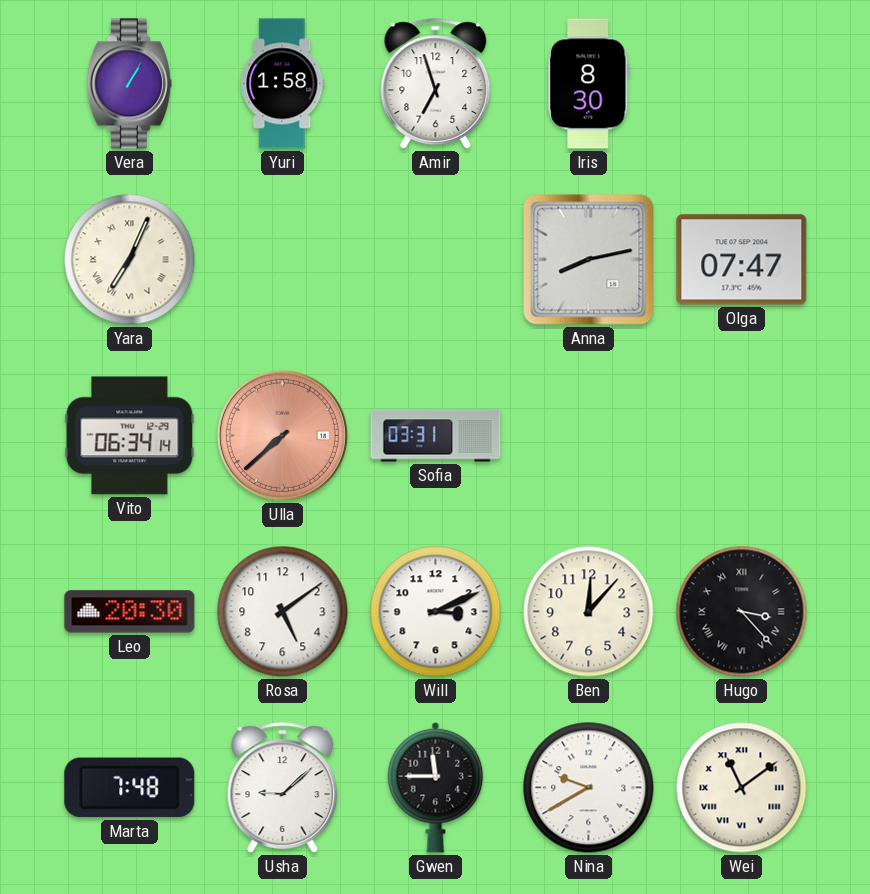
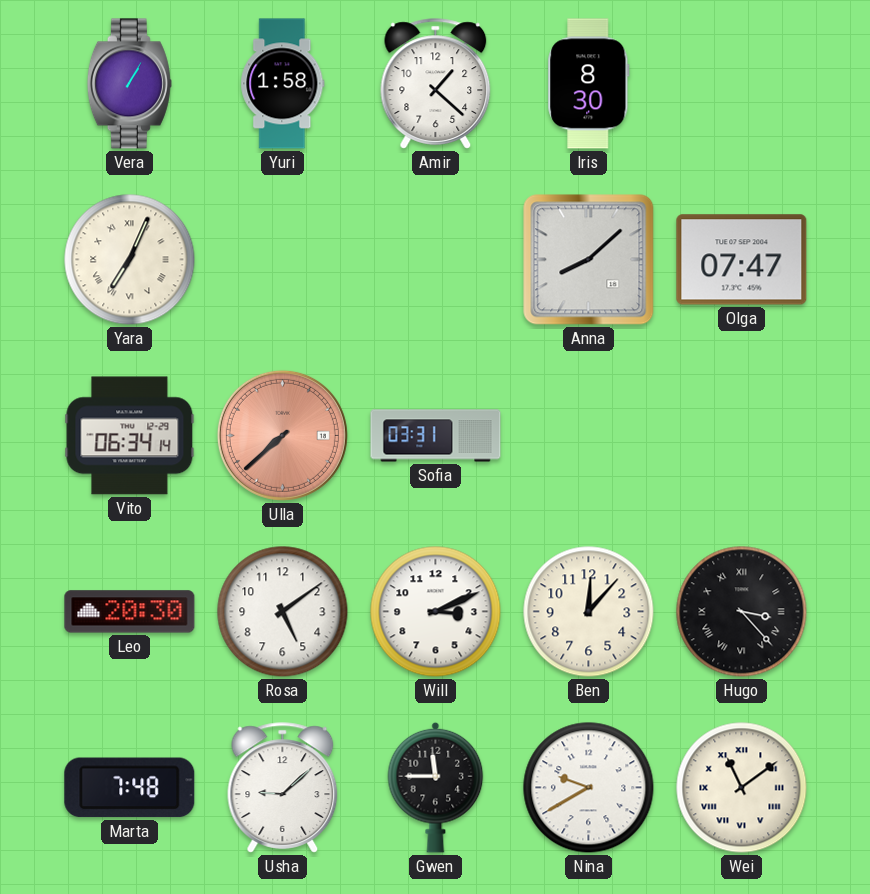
Amir: 6:57 -> 1:22 (436, 84)
Anna: 8:13 -> 8:08 (589, 260)
